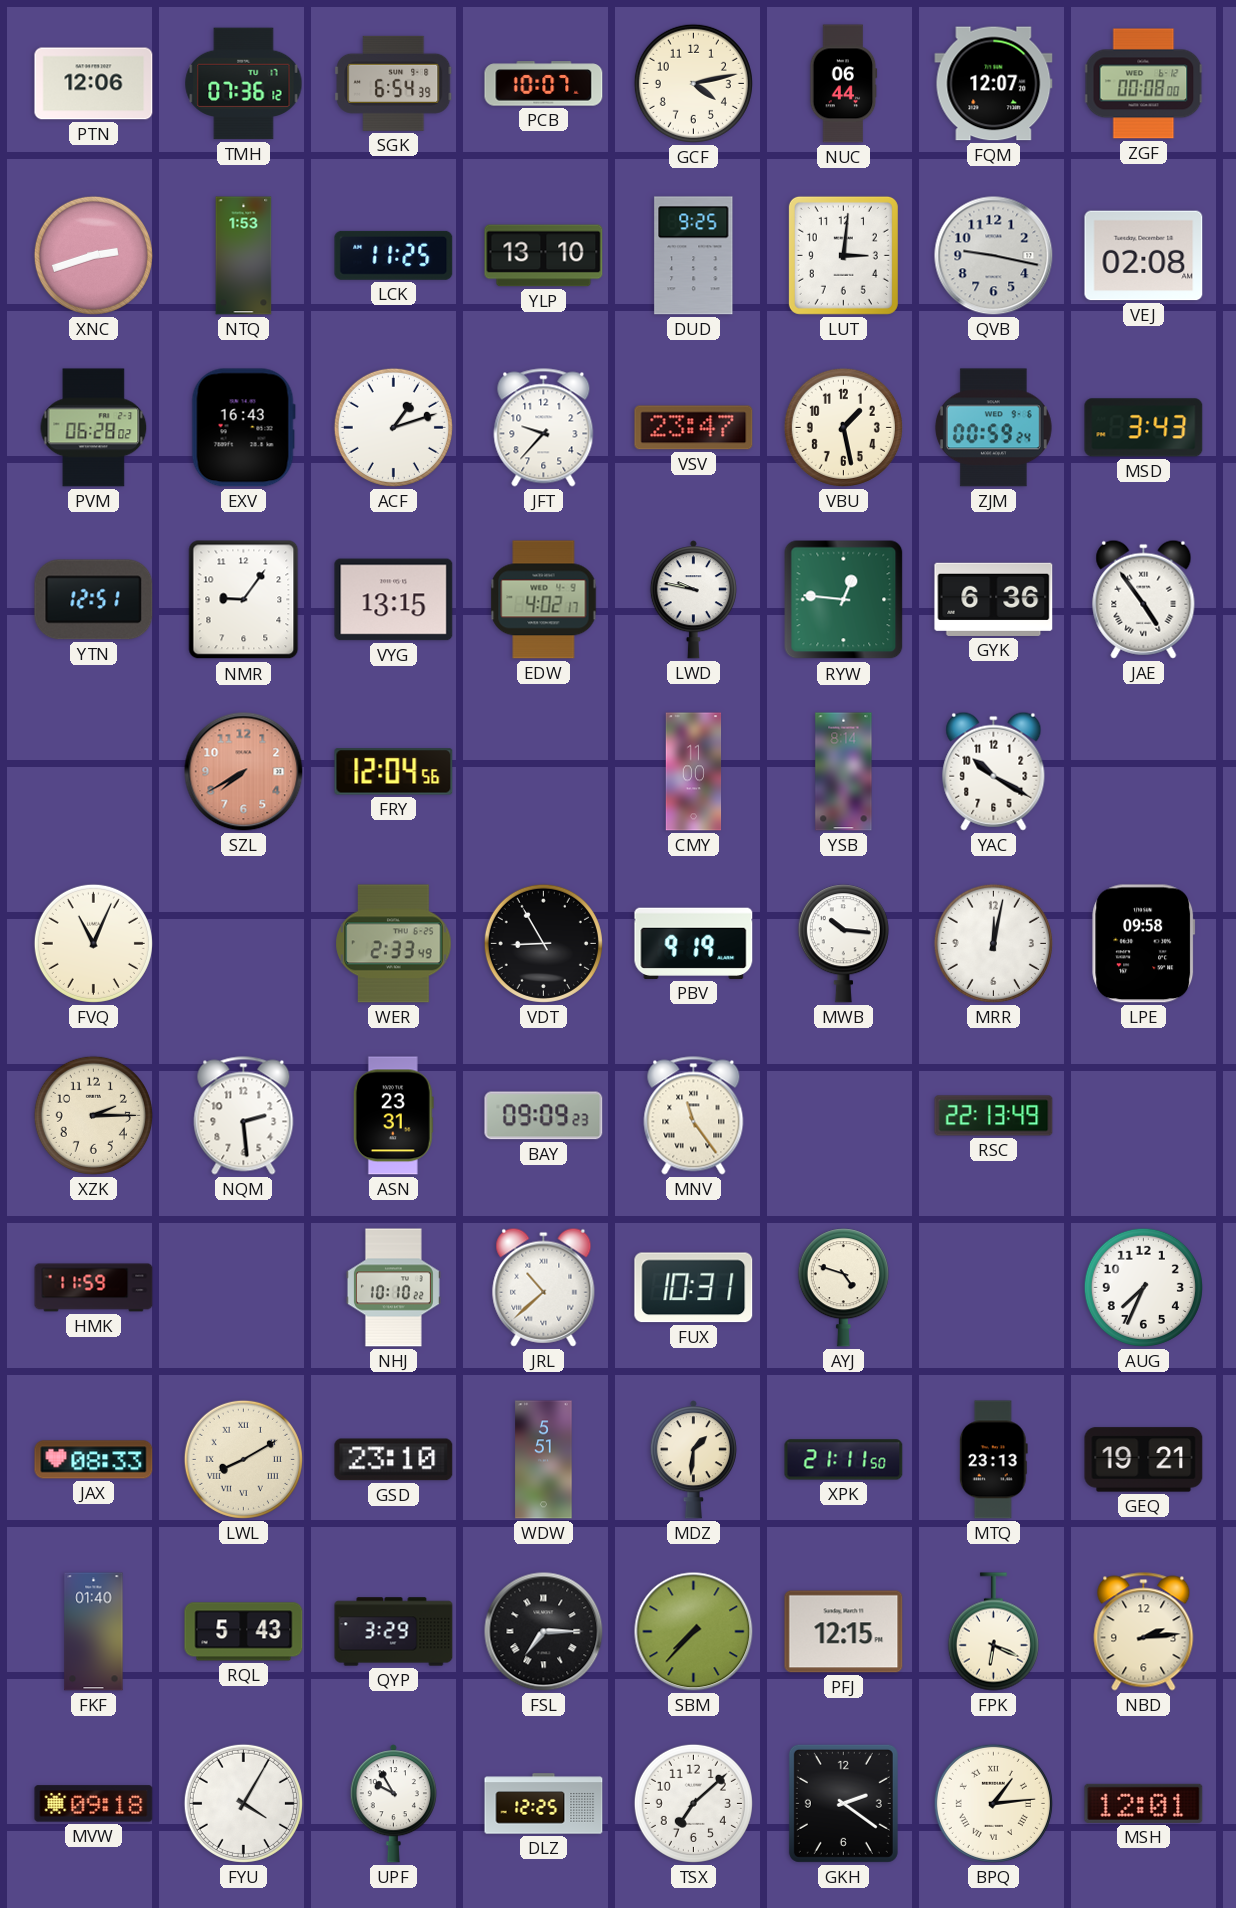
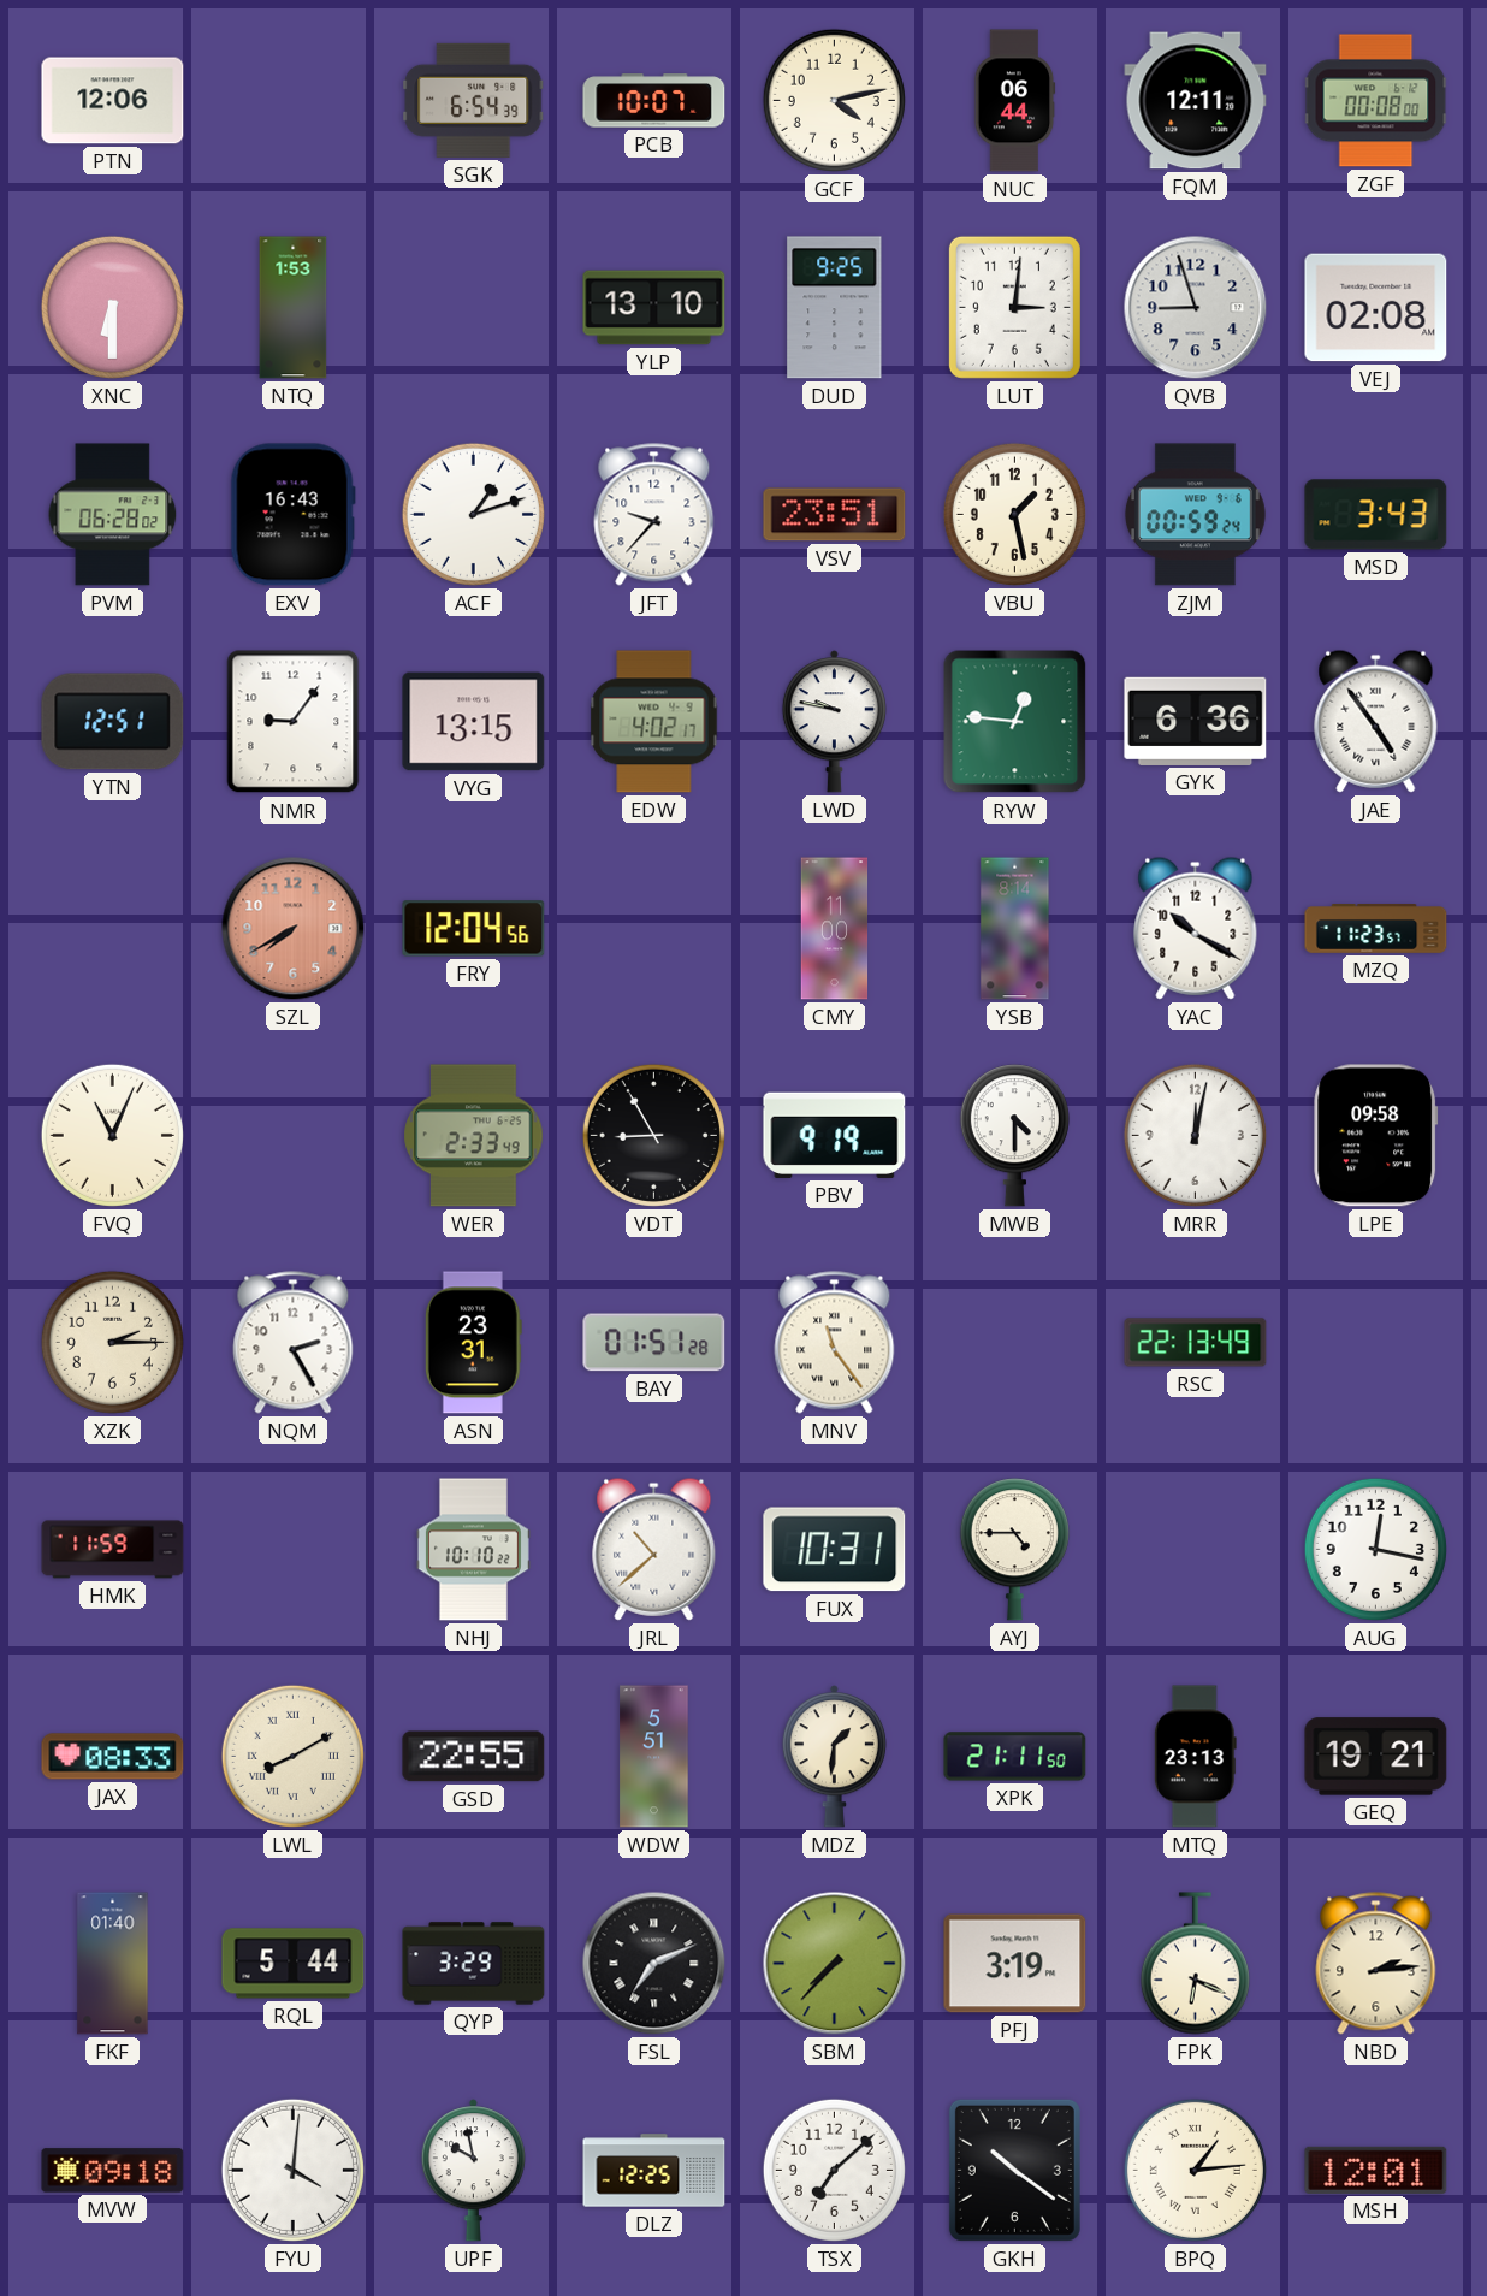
TMH: 07:36 -> none (244, 84)
FQM: 12:07 -> 12:11 (1196, 101)
XNC: 2:42 -> 6:30 (112, 307)
LCK: 11:25 -> none (394, 255)
QVB: 9:17 -> 8:57 (1196, 308)
VSV: 23:47 -> 23:51 (835, 515)
MZQ: none -> 11:23 (1376, 929)
MWB: 10:16 -> 4:30 (1014, 1136)
NQM: 2:29 -> 2:25 (294, 1343)
BAY: 09:09 -> 01:51 (654, 1343)
AYJ: 4:48 -> 4:45 (1014, 1550)
AUG: 7:34 -> 12:17 (1375, 1549)
GSD: 23:10 -> 22:55 (474, 1757)
RQL: 5:43 -> 5:44 (294, 1964)
FSL: 7:15 -> 7:11 (654, 1964)
PFJ: 12:15 -> 3:19 (1015, 1964)
FYU: 4:05 -> 4:01 (292, 2170)
UPF: 9:55 -> 9:58 (473, 2171)
GKH: 2:21 -> 10:21 (1014, 2170)
